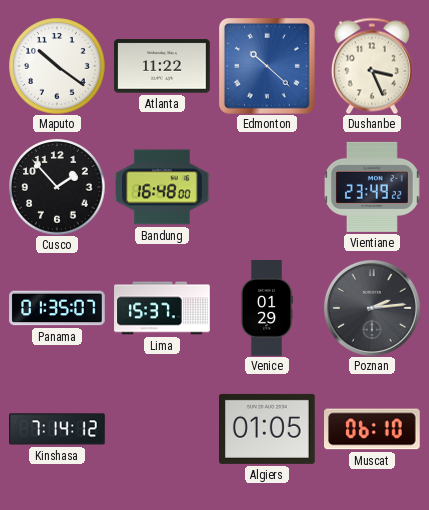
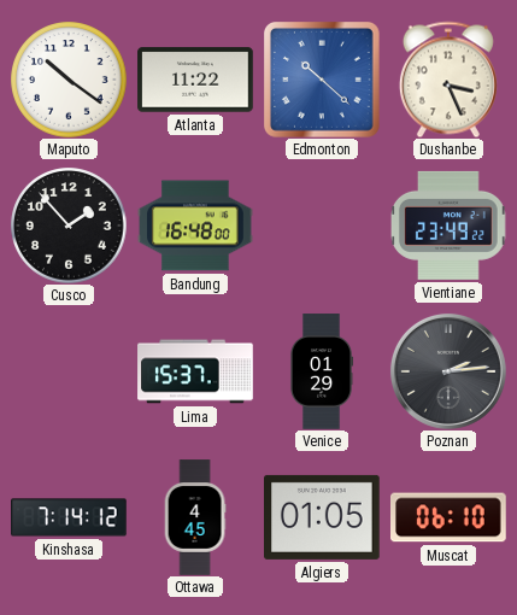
Panama: 01:35 -> none (57, 308)
Ottawa: none -> 4:45 (195, 517)
